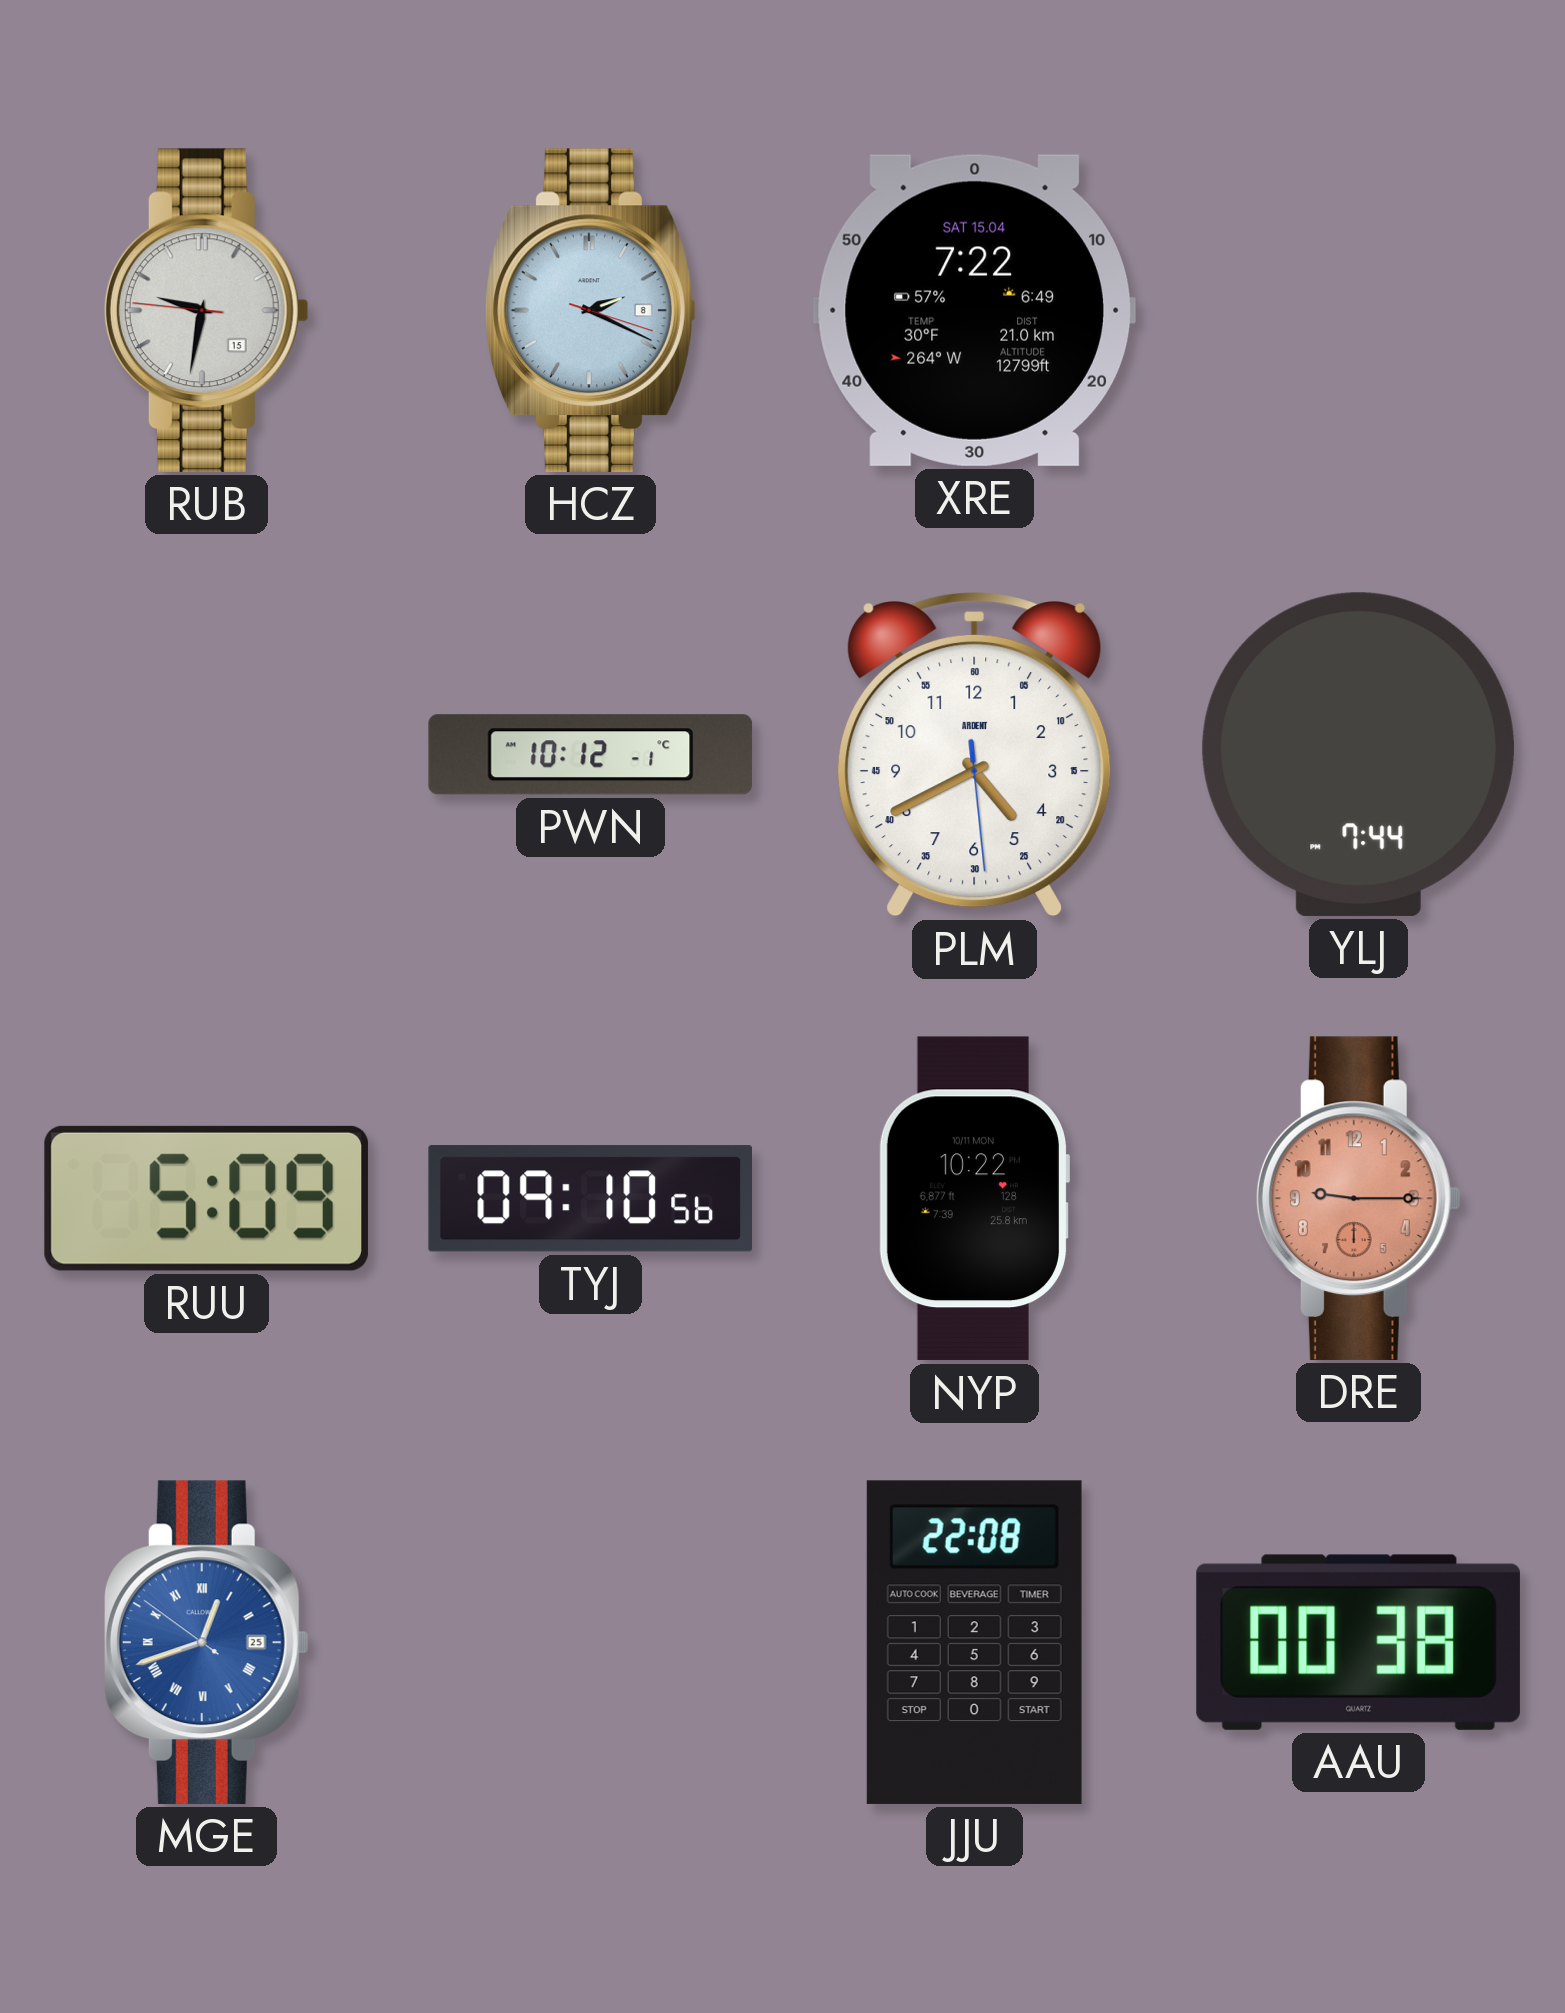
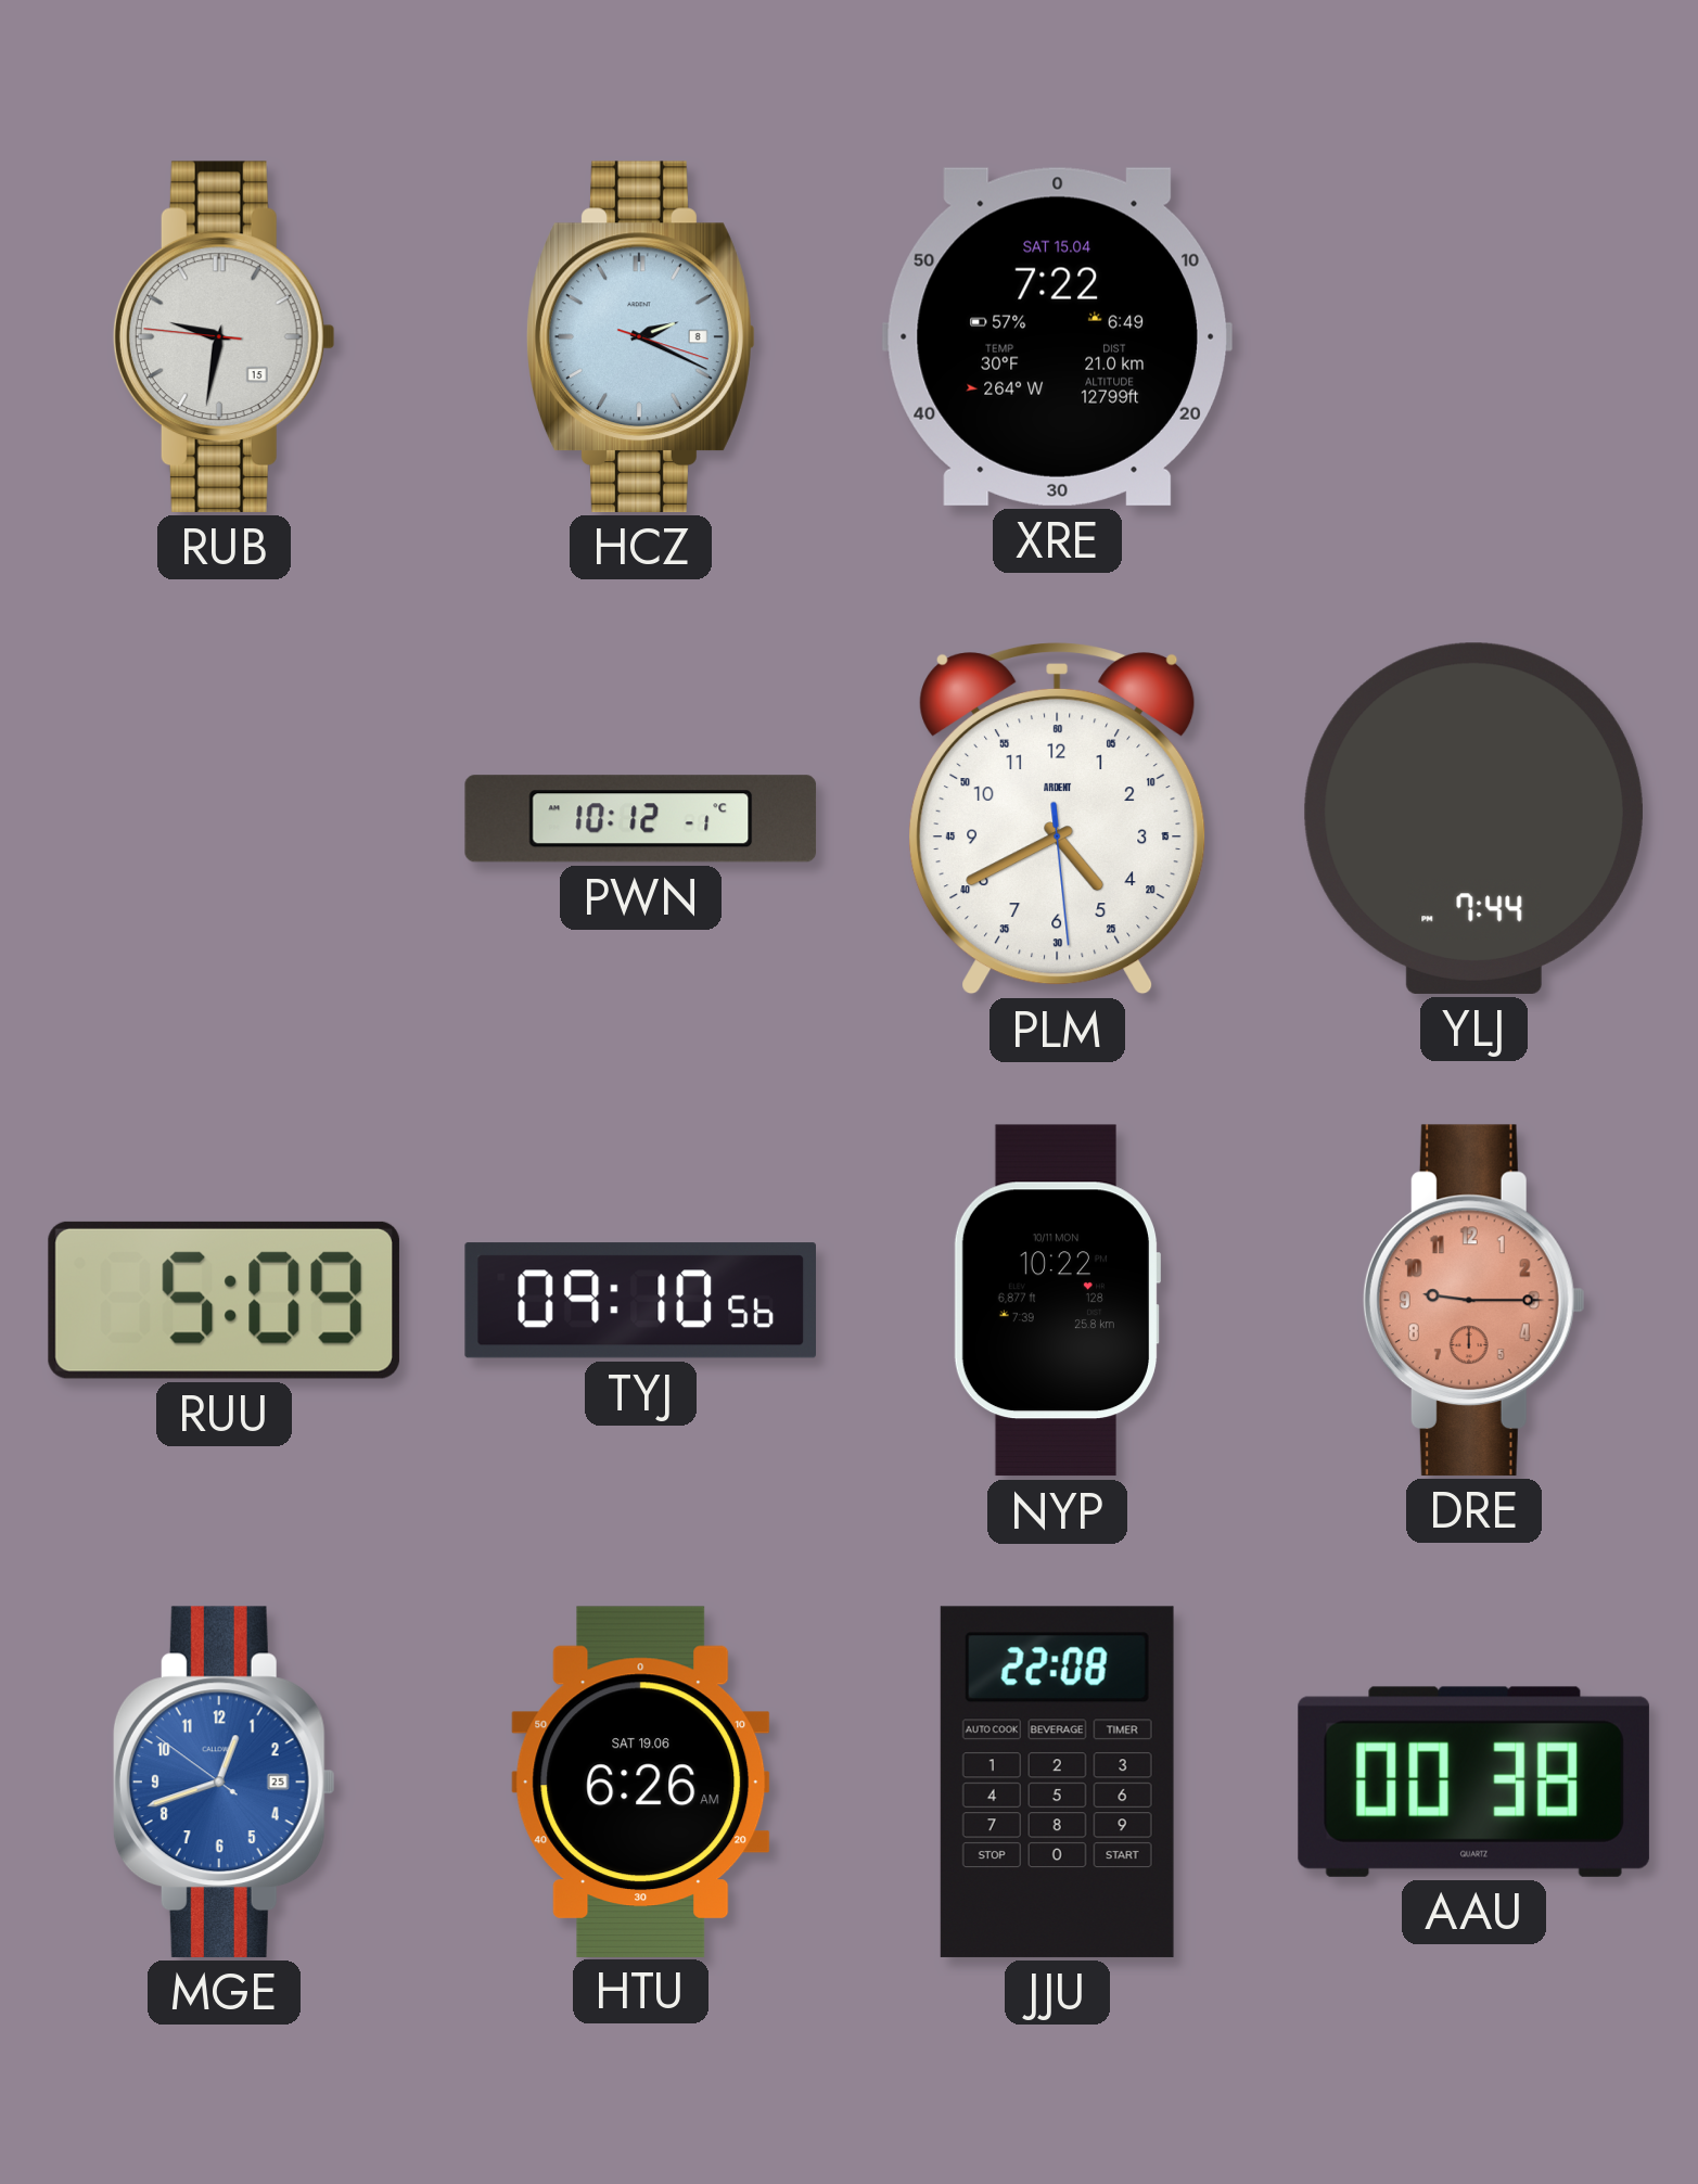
MGE numerals: Roman -> Arabic (224, 1781)
HTU: none -> 6:26 (641, 1781)
